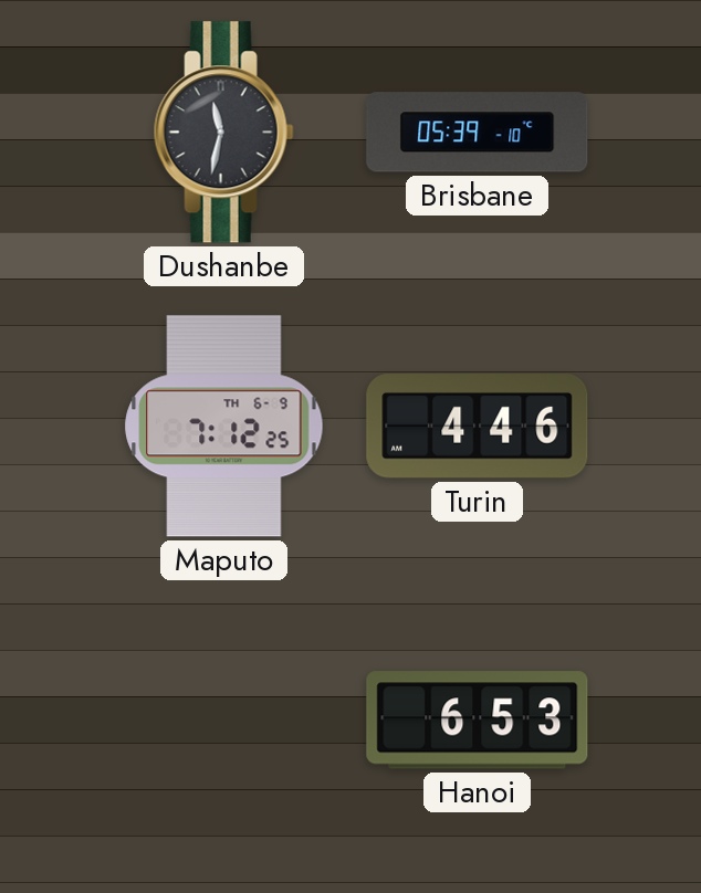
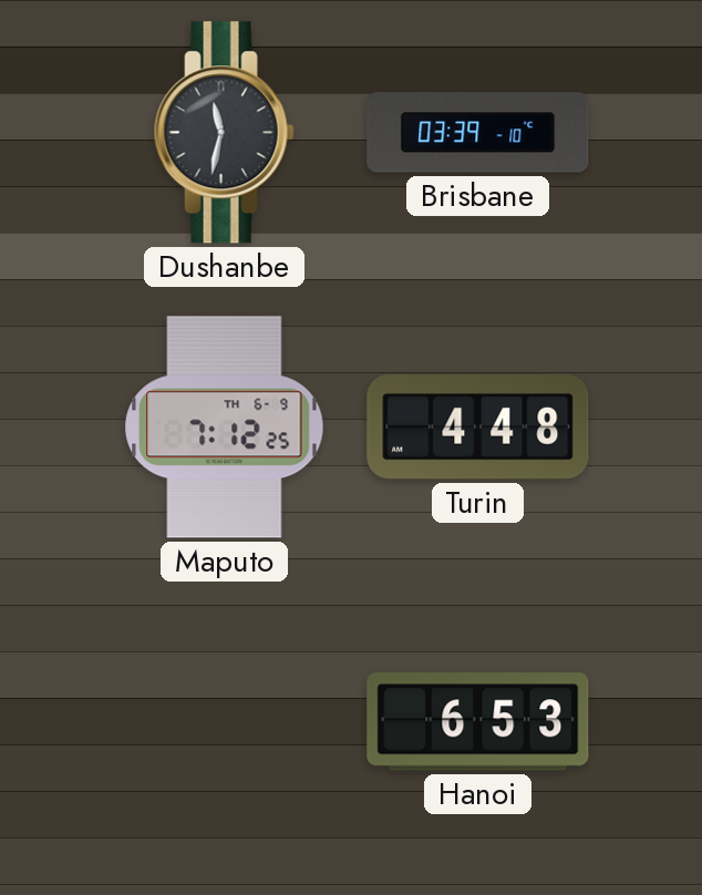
Brisbane: 05:39 -> 03:39 (478, 133)
Turin: 4:46 -> 4:48 (478, 428)
